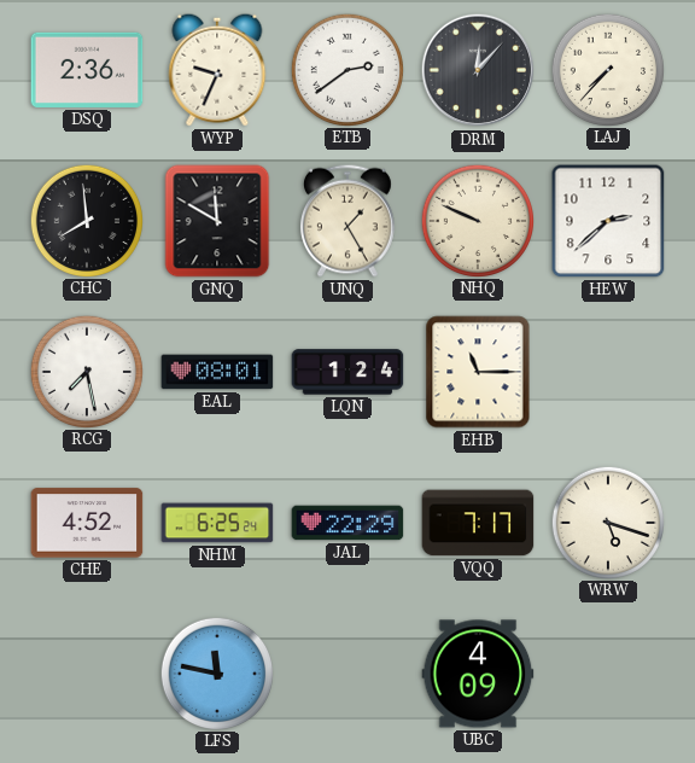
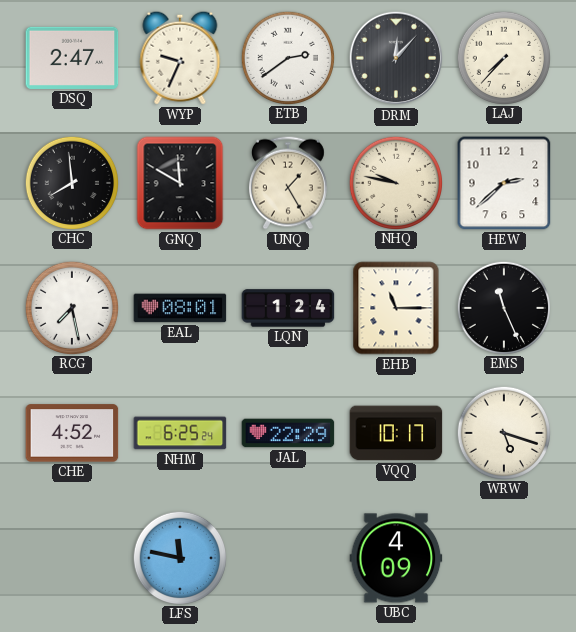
DSQ: 2:36 -> 2:47 (72, 58)
NHQ: 9:49 -> 9:47 (395, 182)
EMS: none -> 11:26 (503, 307)
VQQ: 7:17 -> 10:17 (396, 433)
